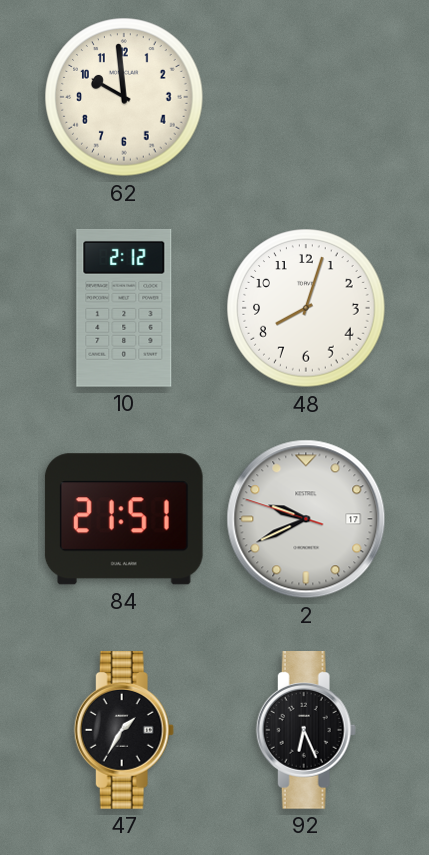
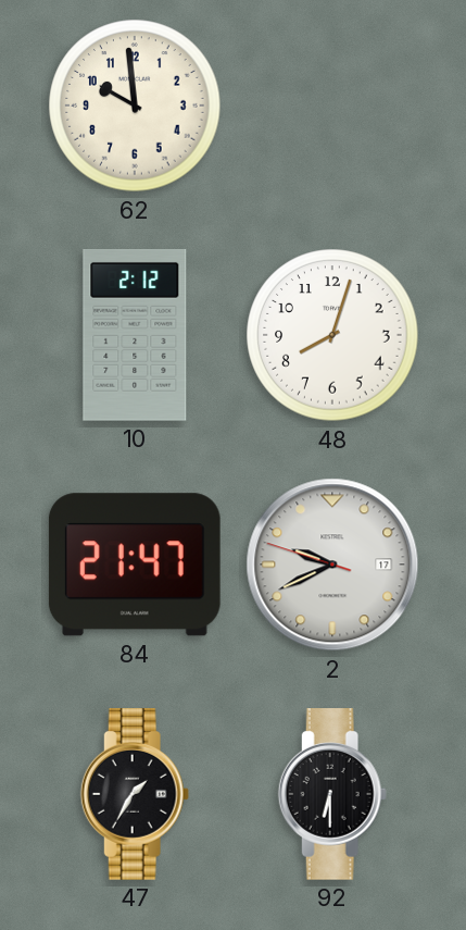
84: 21:51 -> 21:47 (135, 565)
92: 6:26 -> 6:30 (332, 795)
